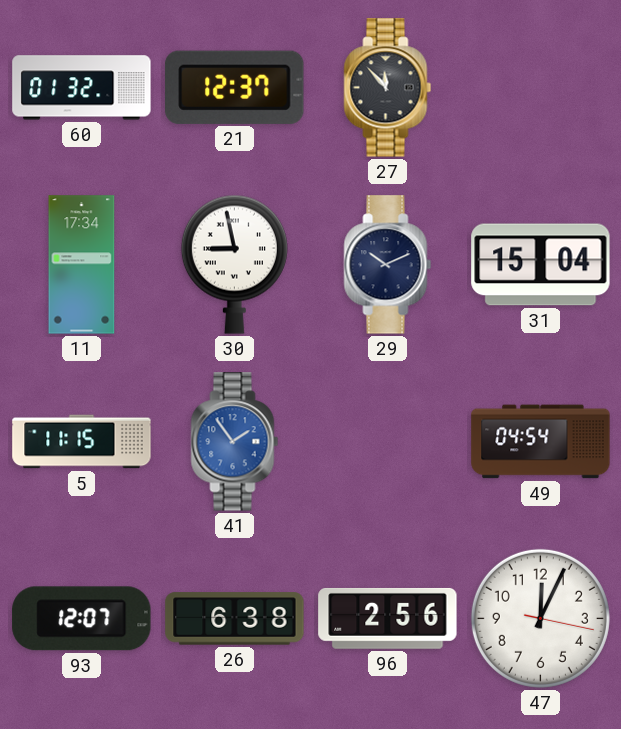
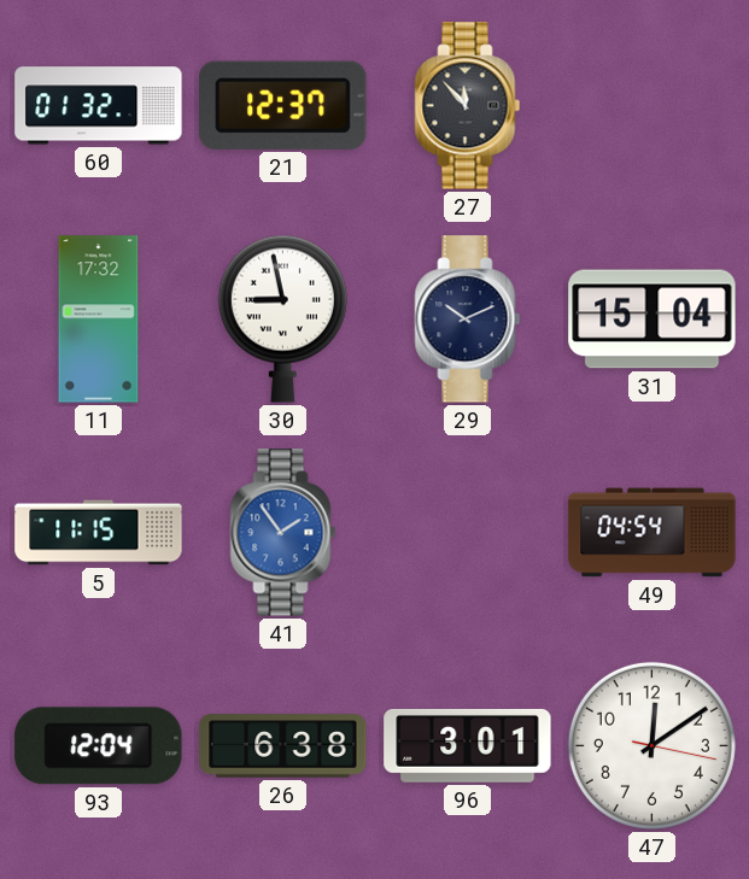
11: 17:34 -> 17:32 (99, 320)
93: 12:07 -> 12:04 (99, 746)
96: 2:56 -> 3:01 (468, 745)
47: 12:04 -> 12:09 (651, 745)
